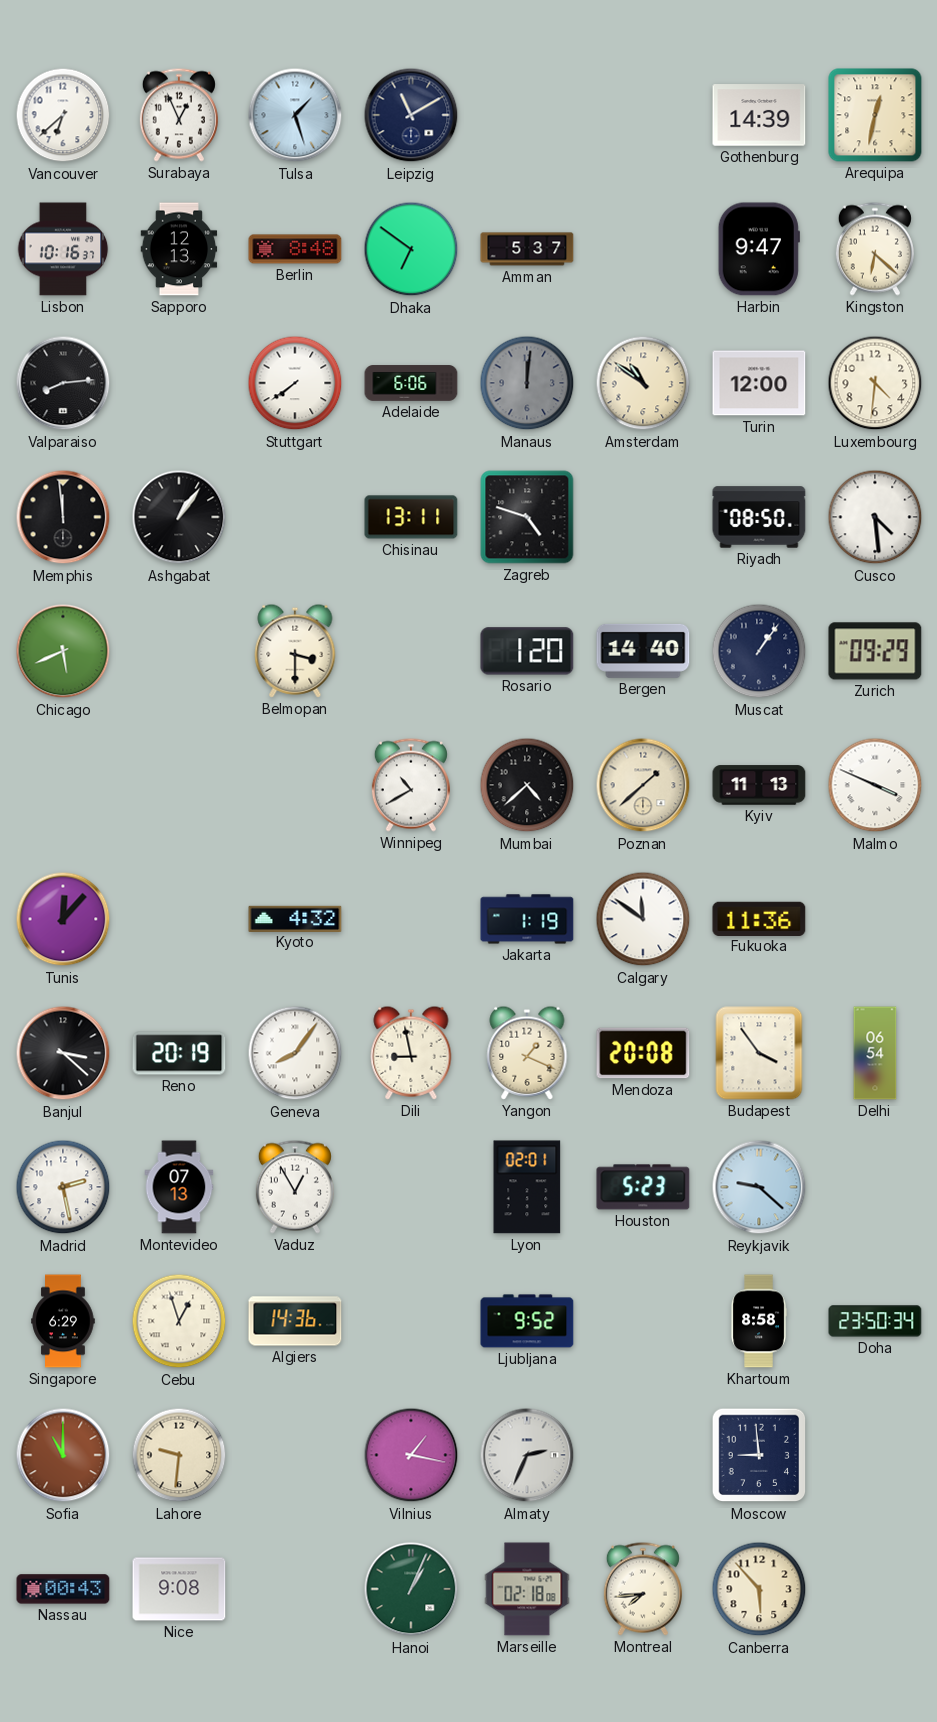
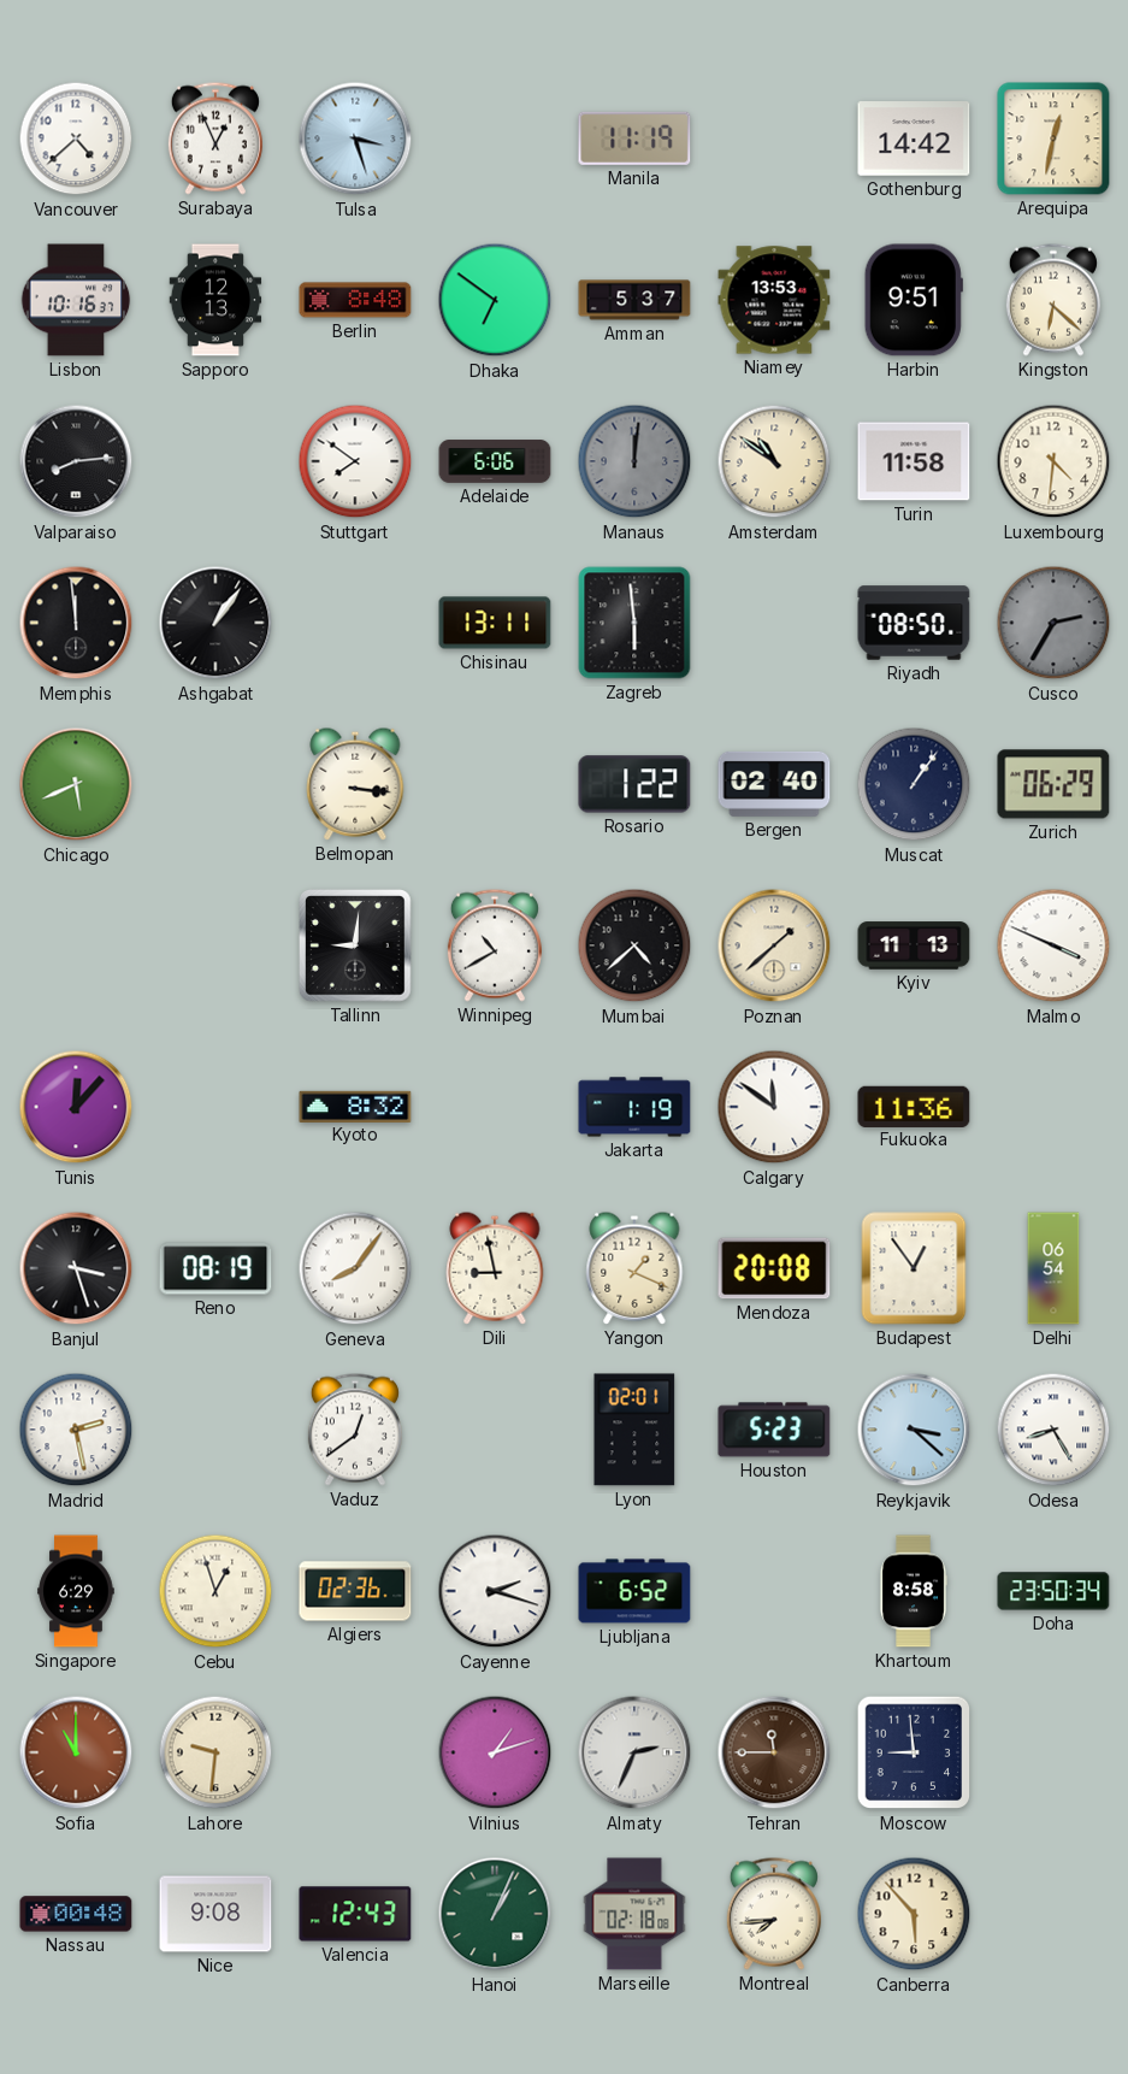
Vancouver: 6:38 -> 4:38 (76, 139)
Tulsa: 1:27 -> 3:27 (355, 139)
Leipzig: 11:10 -> none (411, 115)
Manila: none -> 11:19 (634, 139)
Gothenburg: 14:39 -> 14:42 (914, 139)
Niamey: none -> 13:53 (774, 300)
Harbin: 9:47 -> 9:51 (914, 300)
Stuttgart: 7:39 -> 7:51 (355, 461)
Turin: 12:00 -> 11:58 (914, 461)
Zagreb: 4:48 -> 5:59 (634, 623)
Cusco: 4:29 -> 2:35 (1053, 623)
Cusco dial: white -> grey (1053, 623)
Belmopan: 3:30 -> 3:16 (355, 784)
Rosario: 1:20 -> 1:22 (634, 784)
Bergen: 14:40 -> 02:40 (774, 784)
Zurich: 09:29 -> 06:29 (1053, 784)
Tallinn: none -> 9:01 (356, 947)
Kyoto: 4:32 -> 8:32 (355, 1106)
Banjul: 3:22 -> 3:27 (76, 1268)
Reno: 20:19 -> 08:19 (215, 1268)
Budapest: 3:54 -> 12:54 (914, 1268)
Montevideo: 07:13 -> none (179, 1187)
Vaduz: 12:55 -> 12:39 (355, 1430)
Reykjavik: 9:22 -> 3:22 (914, 1430)
Odesa: none -> 8:25 (1053, 1430)
Algiers: 14:36 -> 02:36 (355, 1591)
Cayenne: none -> 2:18 (495, 1591)
Ljubljana: 9:52 -> 6:52 (634, 1591)
Vilnius: 1:17 -> 1:12 (495, 1752)
Tehran: none -> 11:45 (774, 1752)
Nassau: 00:43 -> 00:48 (76, 1914)
Valencia: none -> 12:43 (355, 1914)
